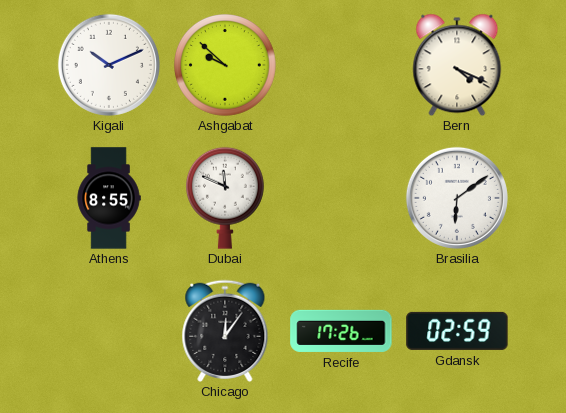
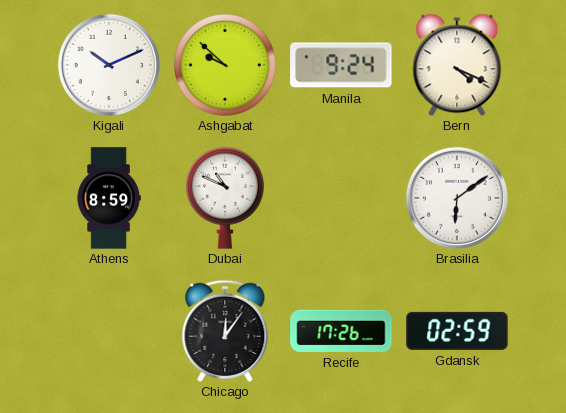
Manila: none -> 9:24 (341, 65)
Athens: 8:55 -> 8:59 (109, 198)
Dubai: 11:49 -> 10:49 (225, 198)
